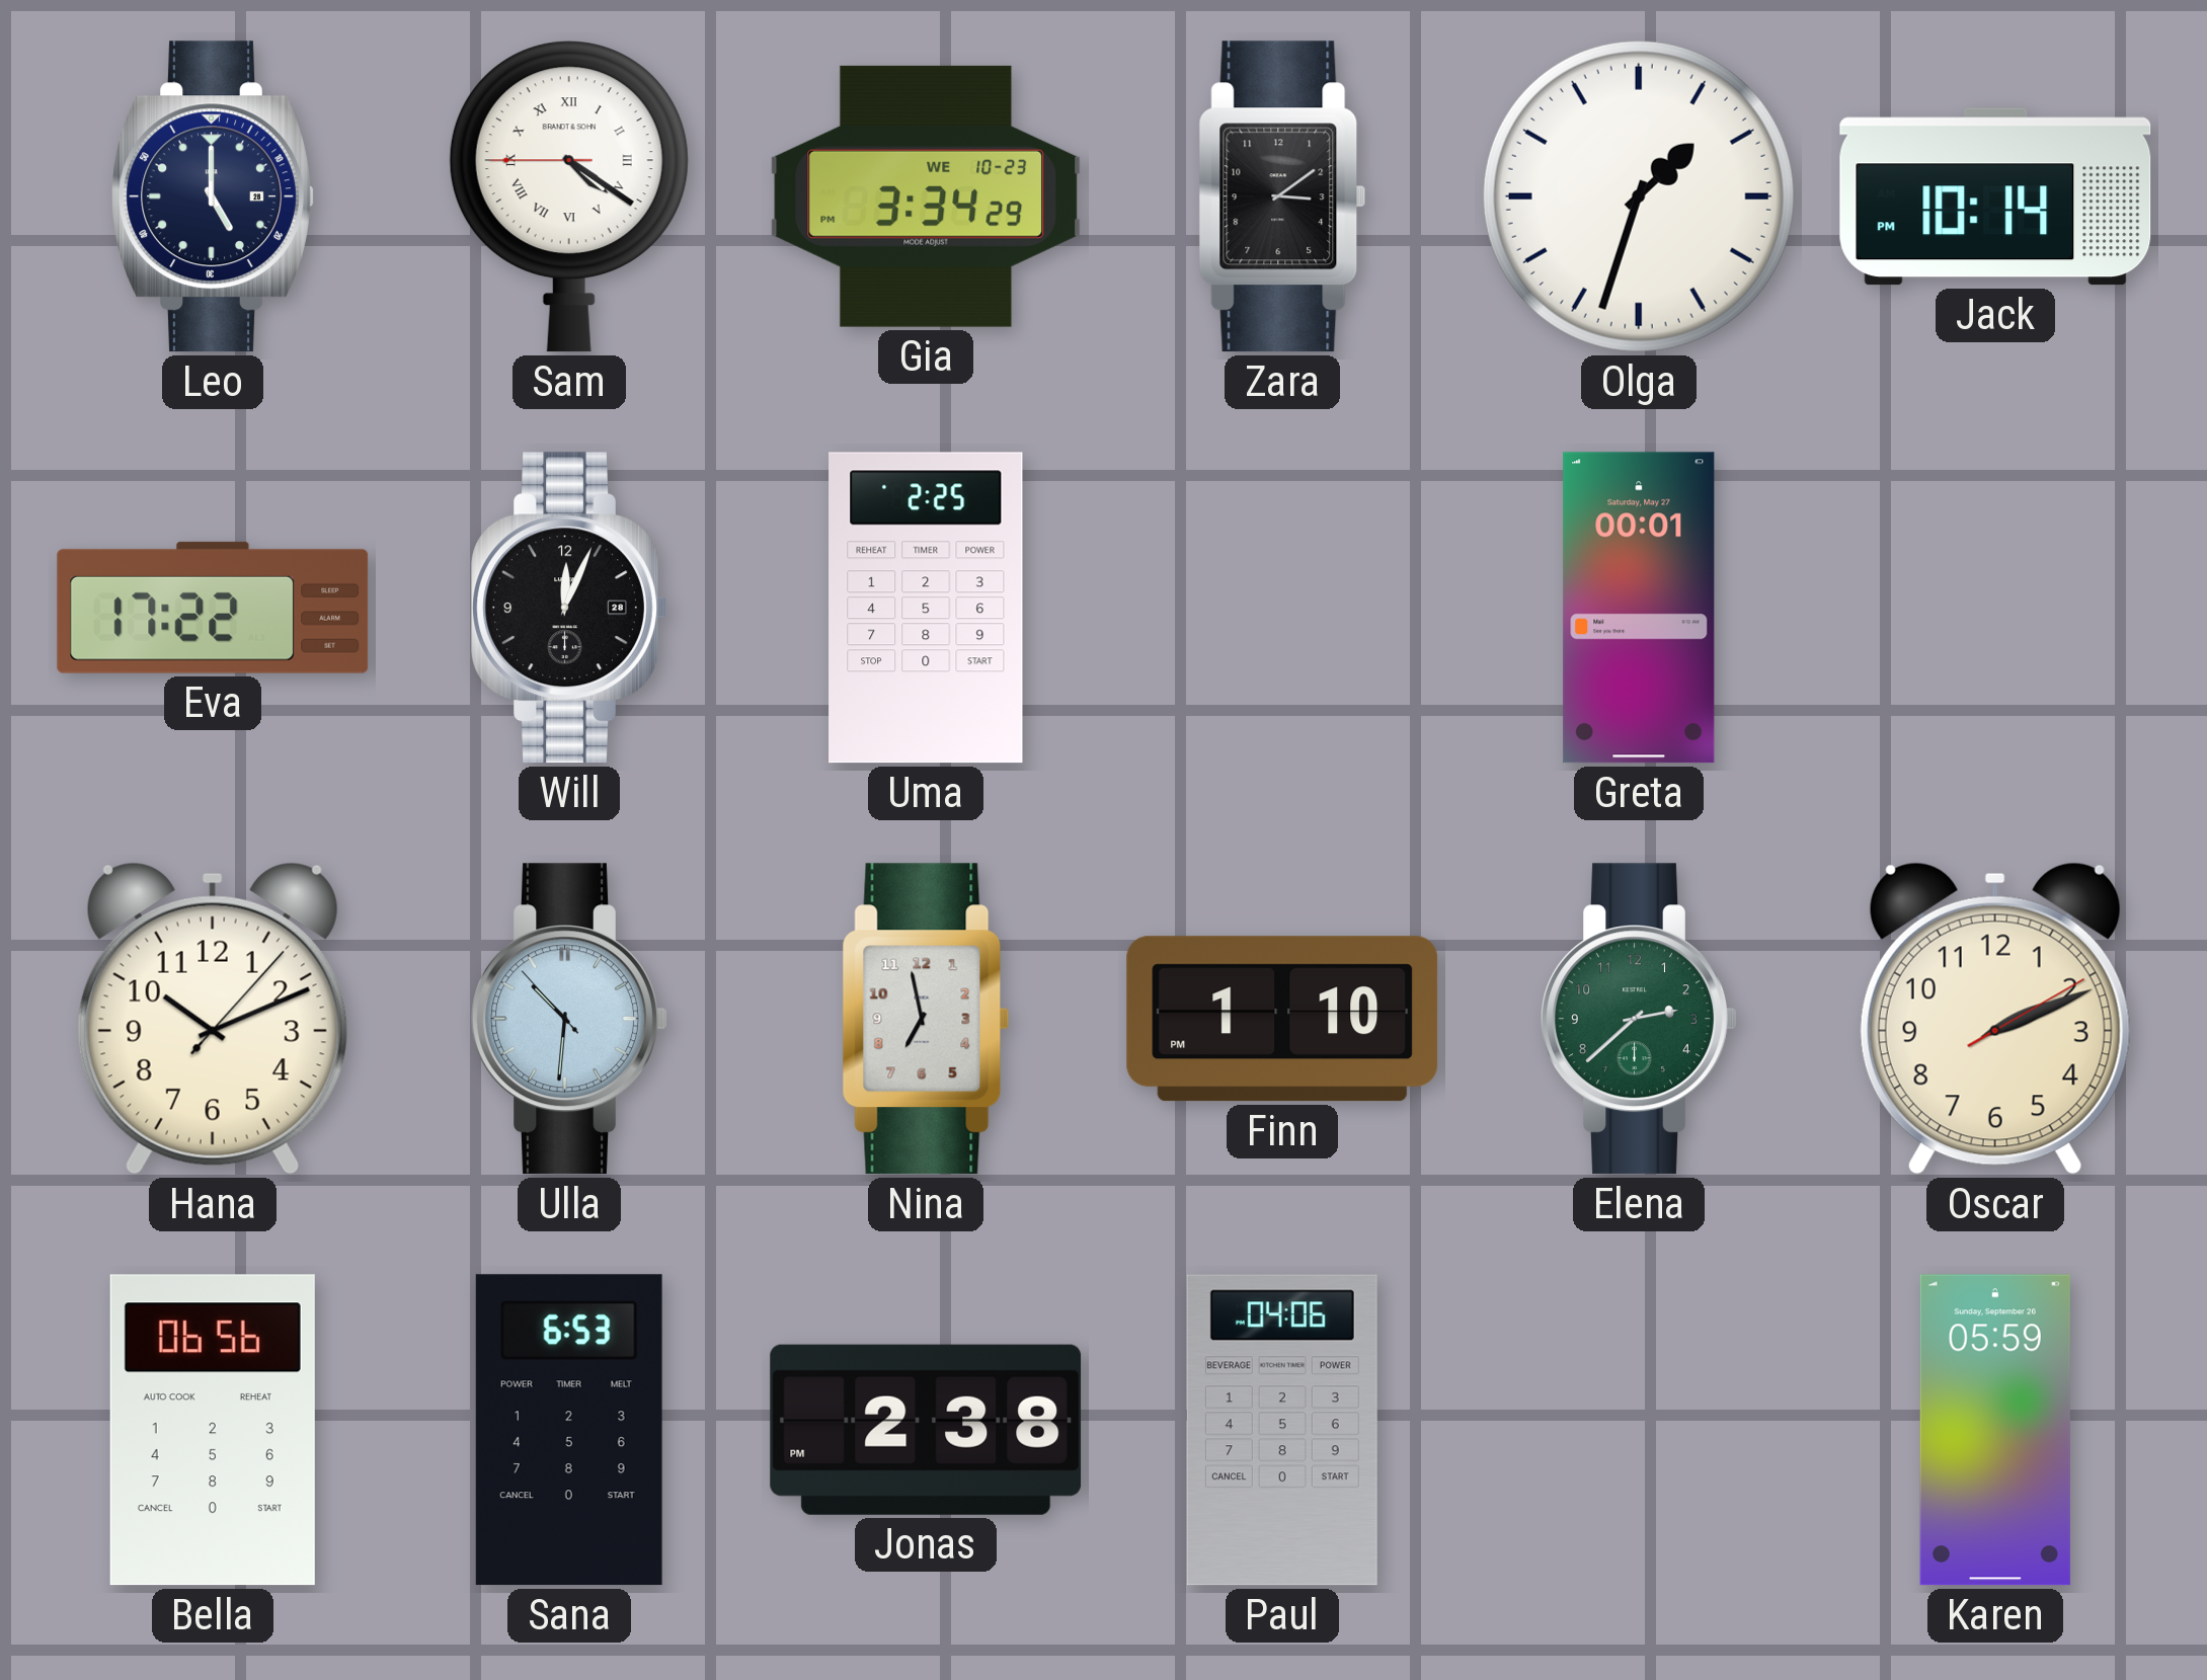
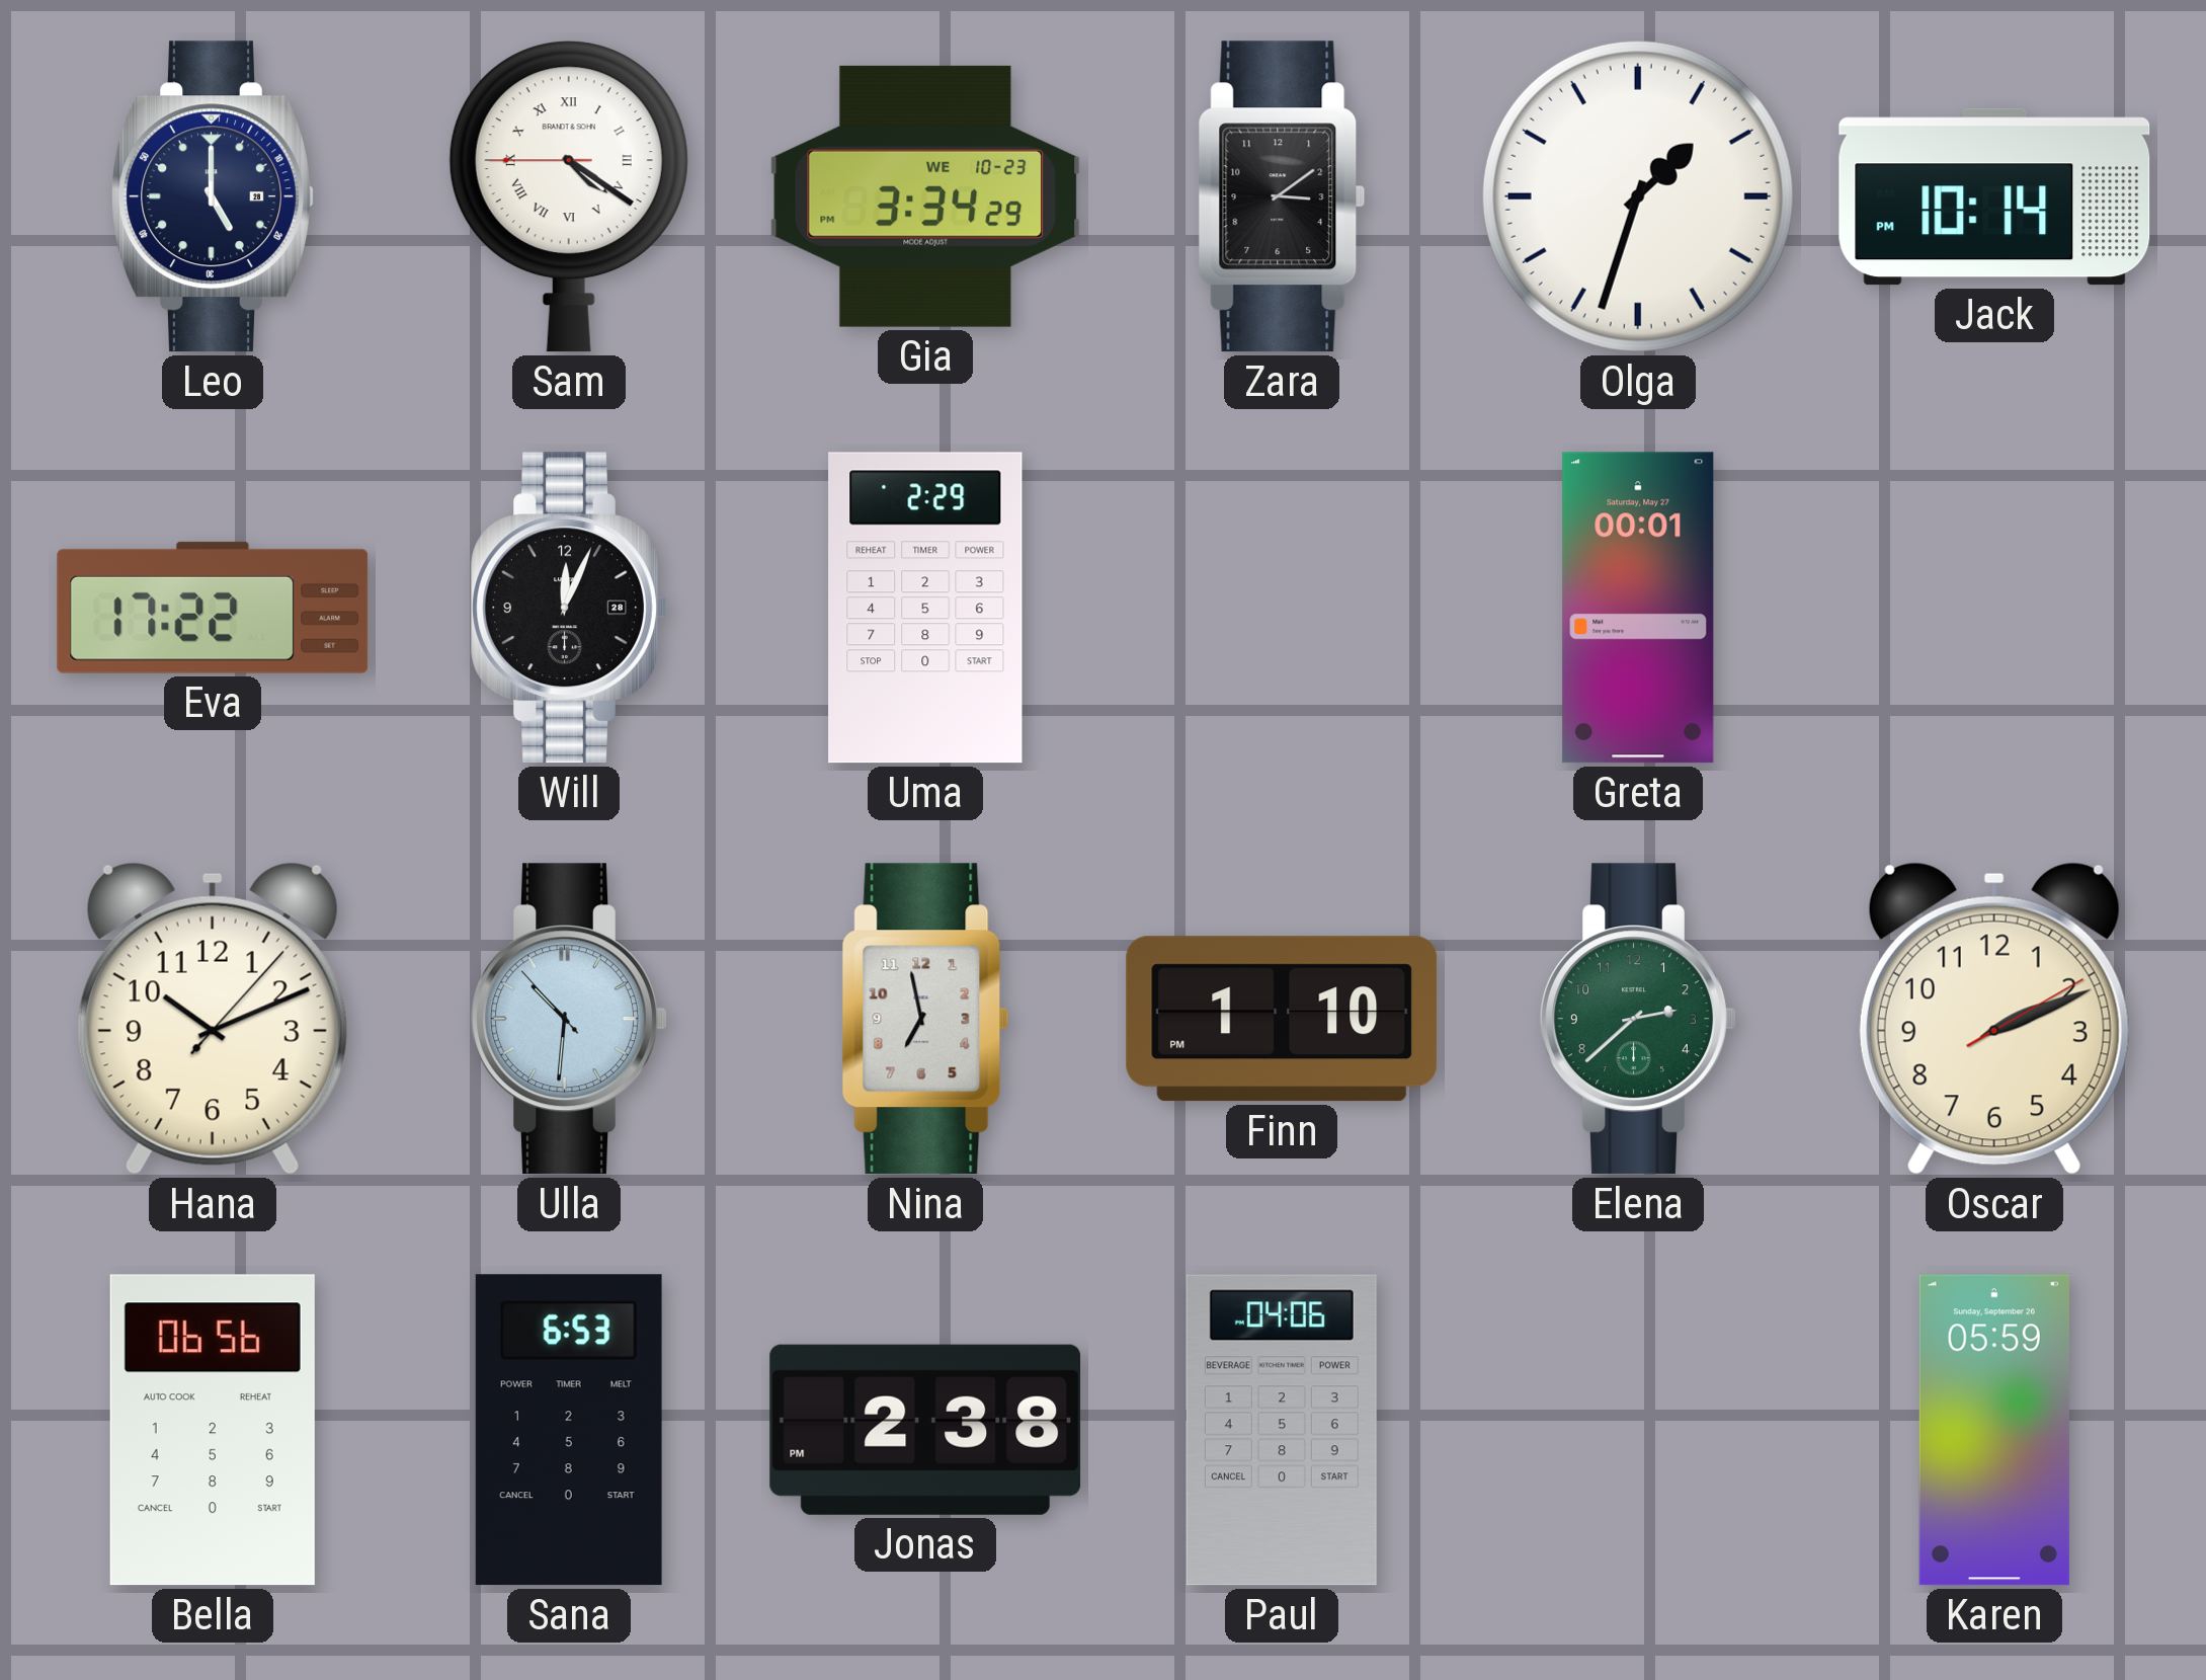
Uma: 2:25 -> 2:29 (925, 608)
